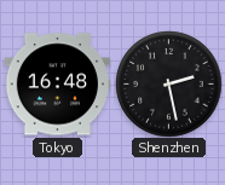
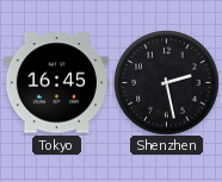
Tokyo: 16:48 -> 16:45 (56, 83)
